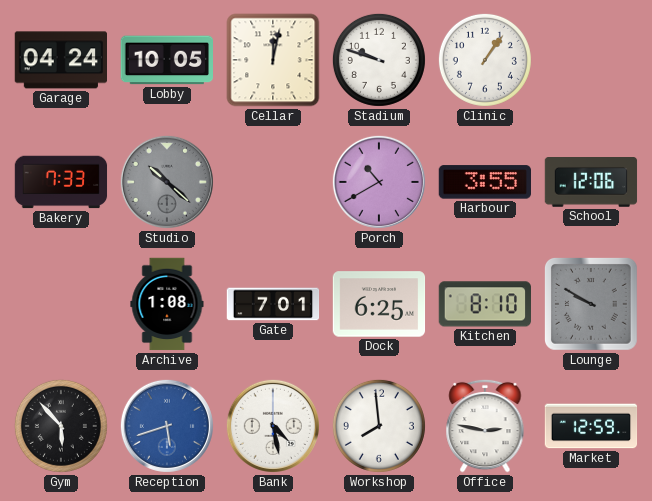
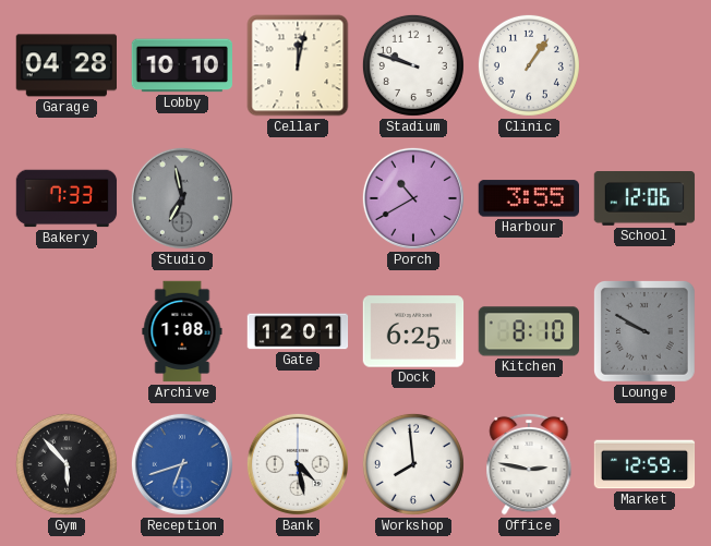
Garage: 04:24 -> 04:28 (65, 65)
Lobby: 10:05 -> 10:10 (181, 65)
Studio: 10:22 -> 6:58 (182, 198)
Gate: 7:01 -> 12:01 (298, 331)
Reception: 5:42 -> 6:42 (182, 464)
